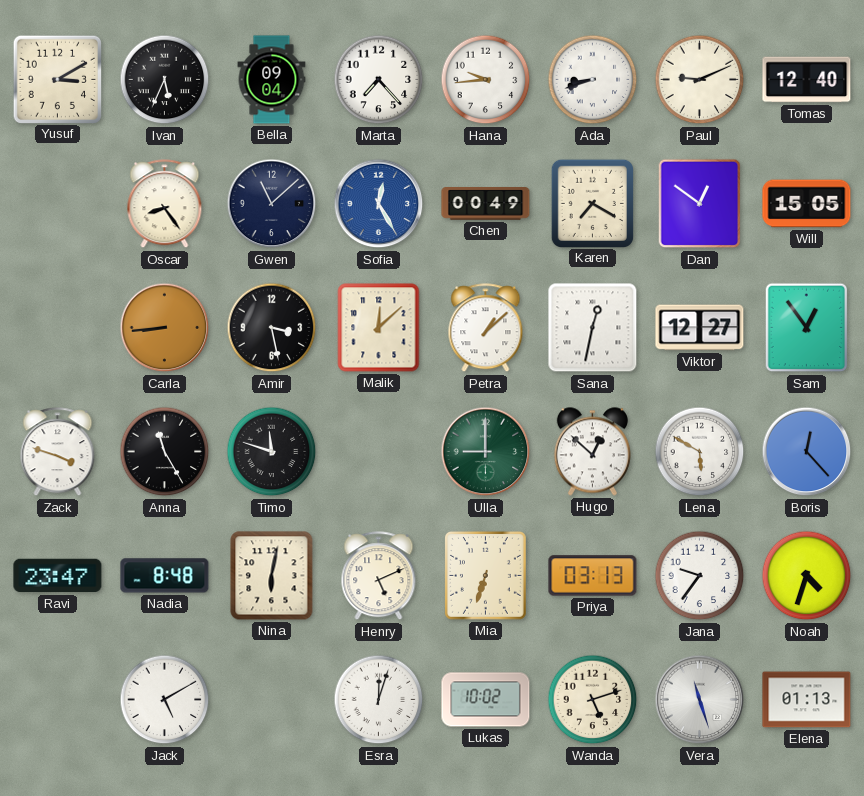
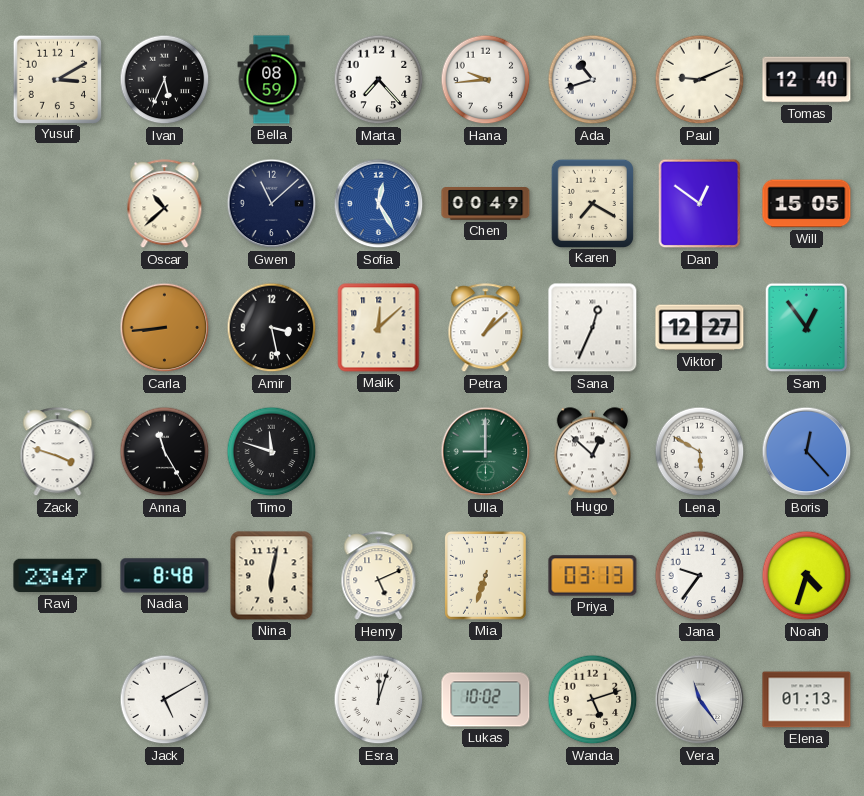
Bella: 09:04 -> 08:59 (272, 80)
Ada: 8:42 -> 10:42 (593, 80)
Oscar: 8:24 -> 10:38 (165, 204)
Sana: 12:32 -> 12:34 (593, 328)
Vera: 11:27 -> 11:24 (700, 700)
